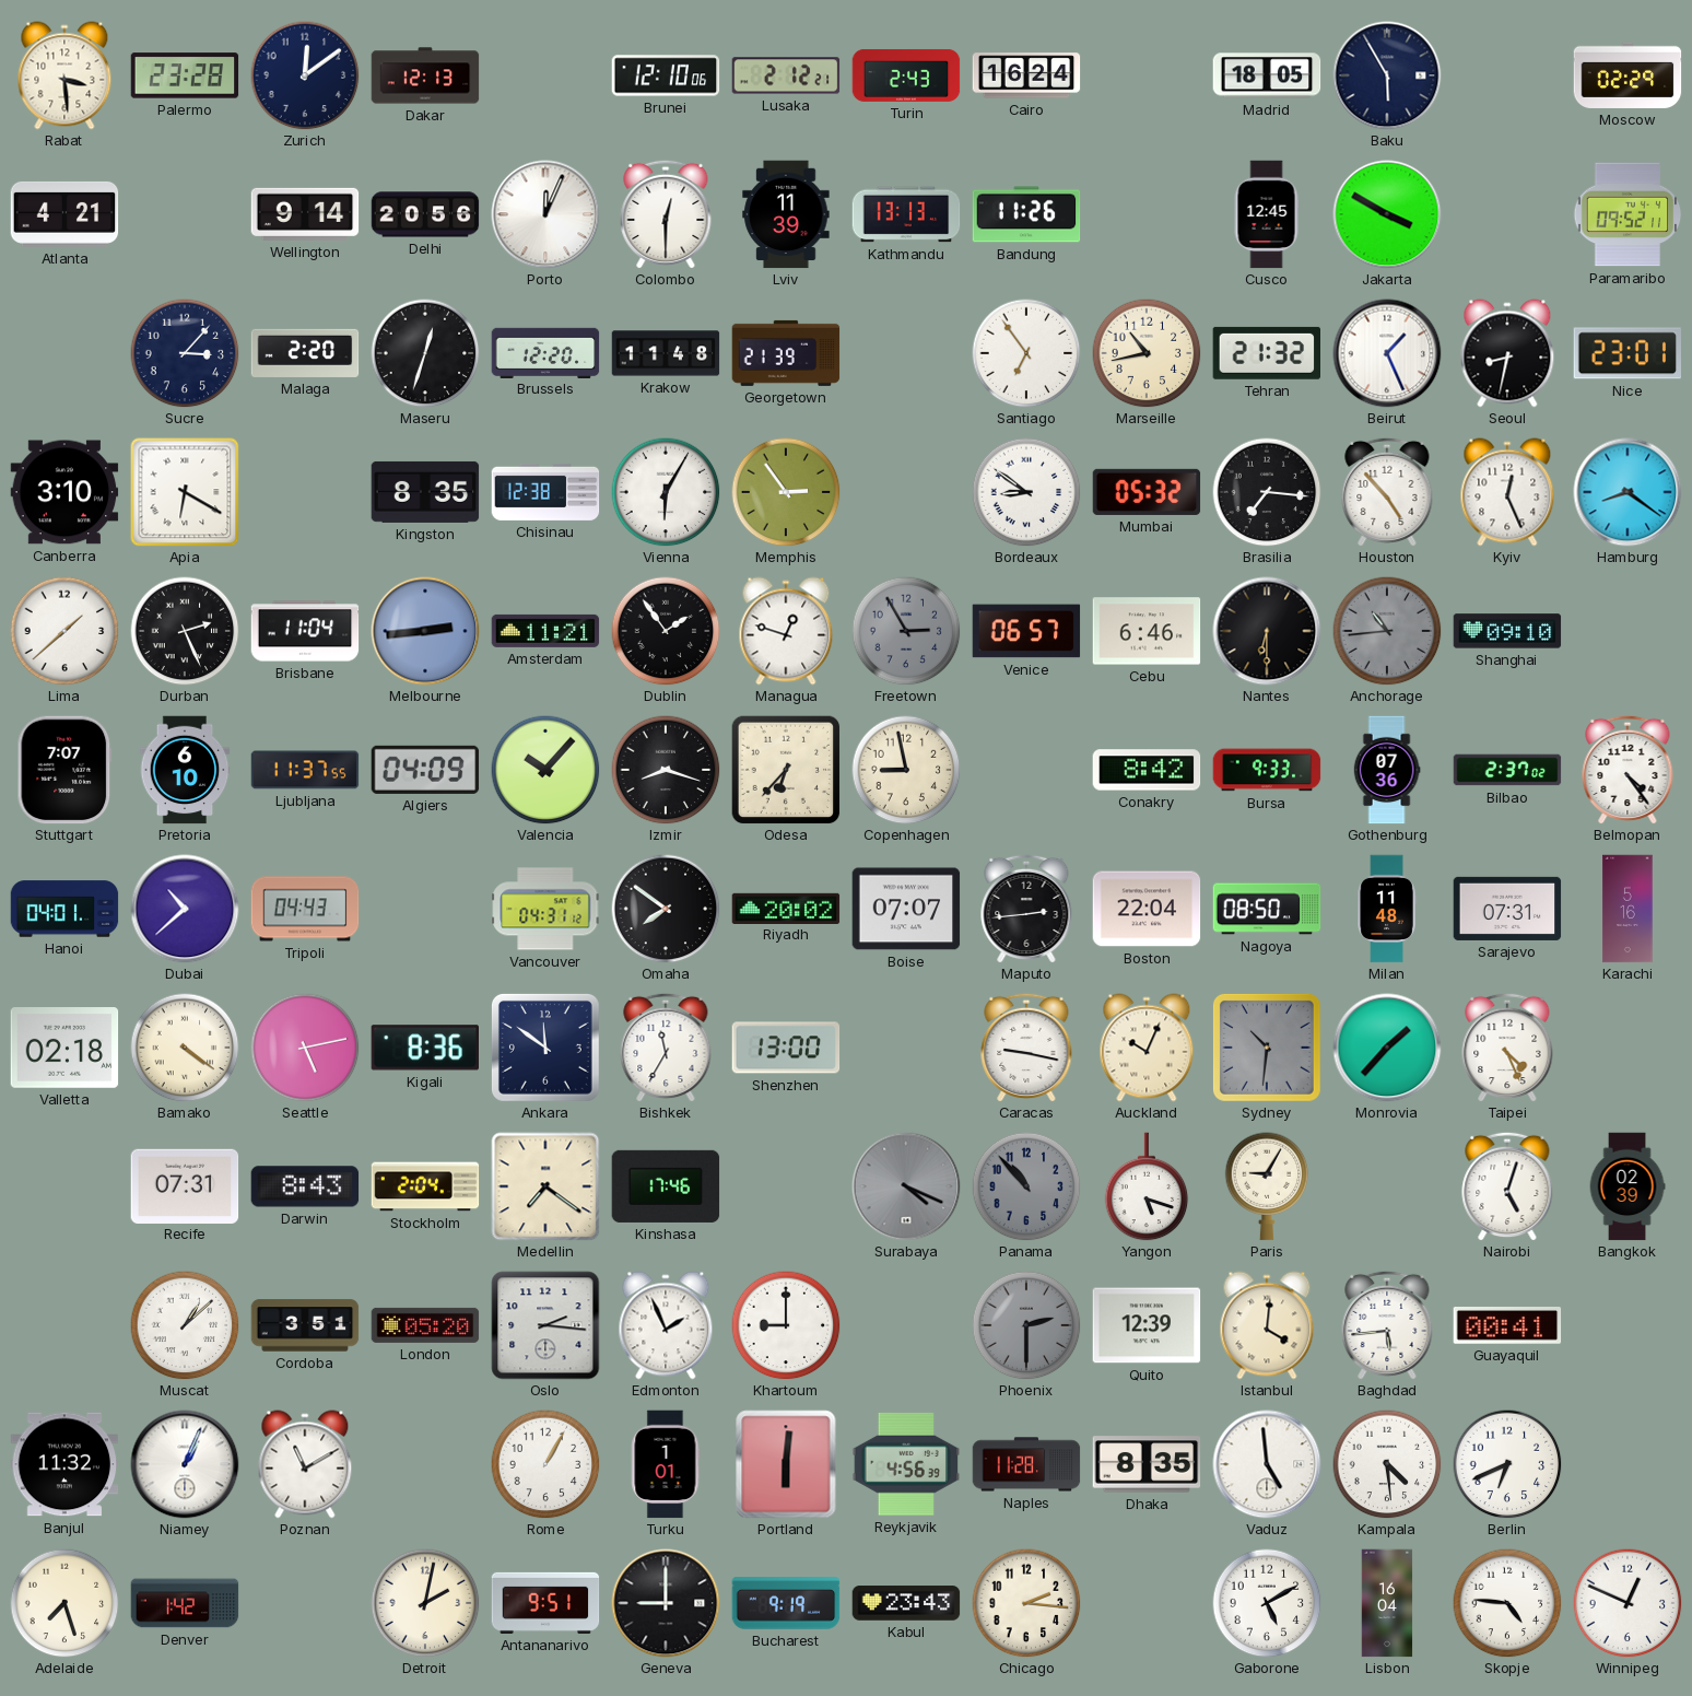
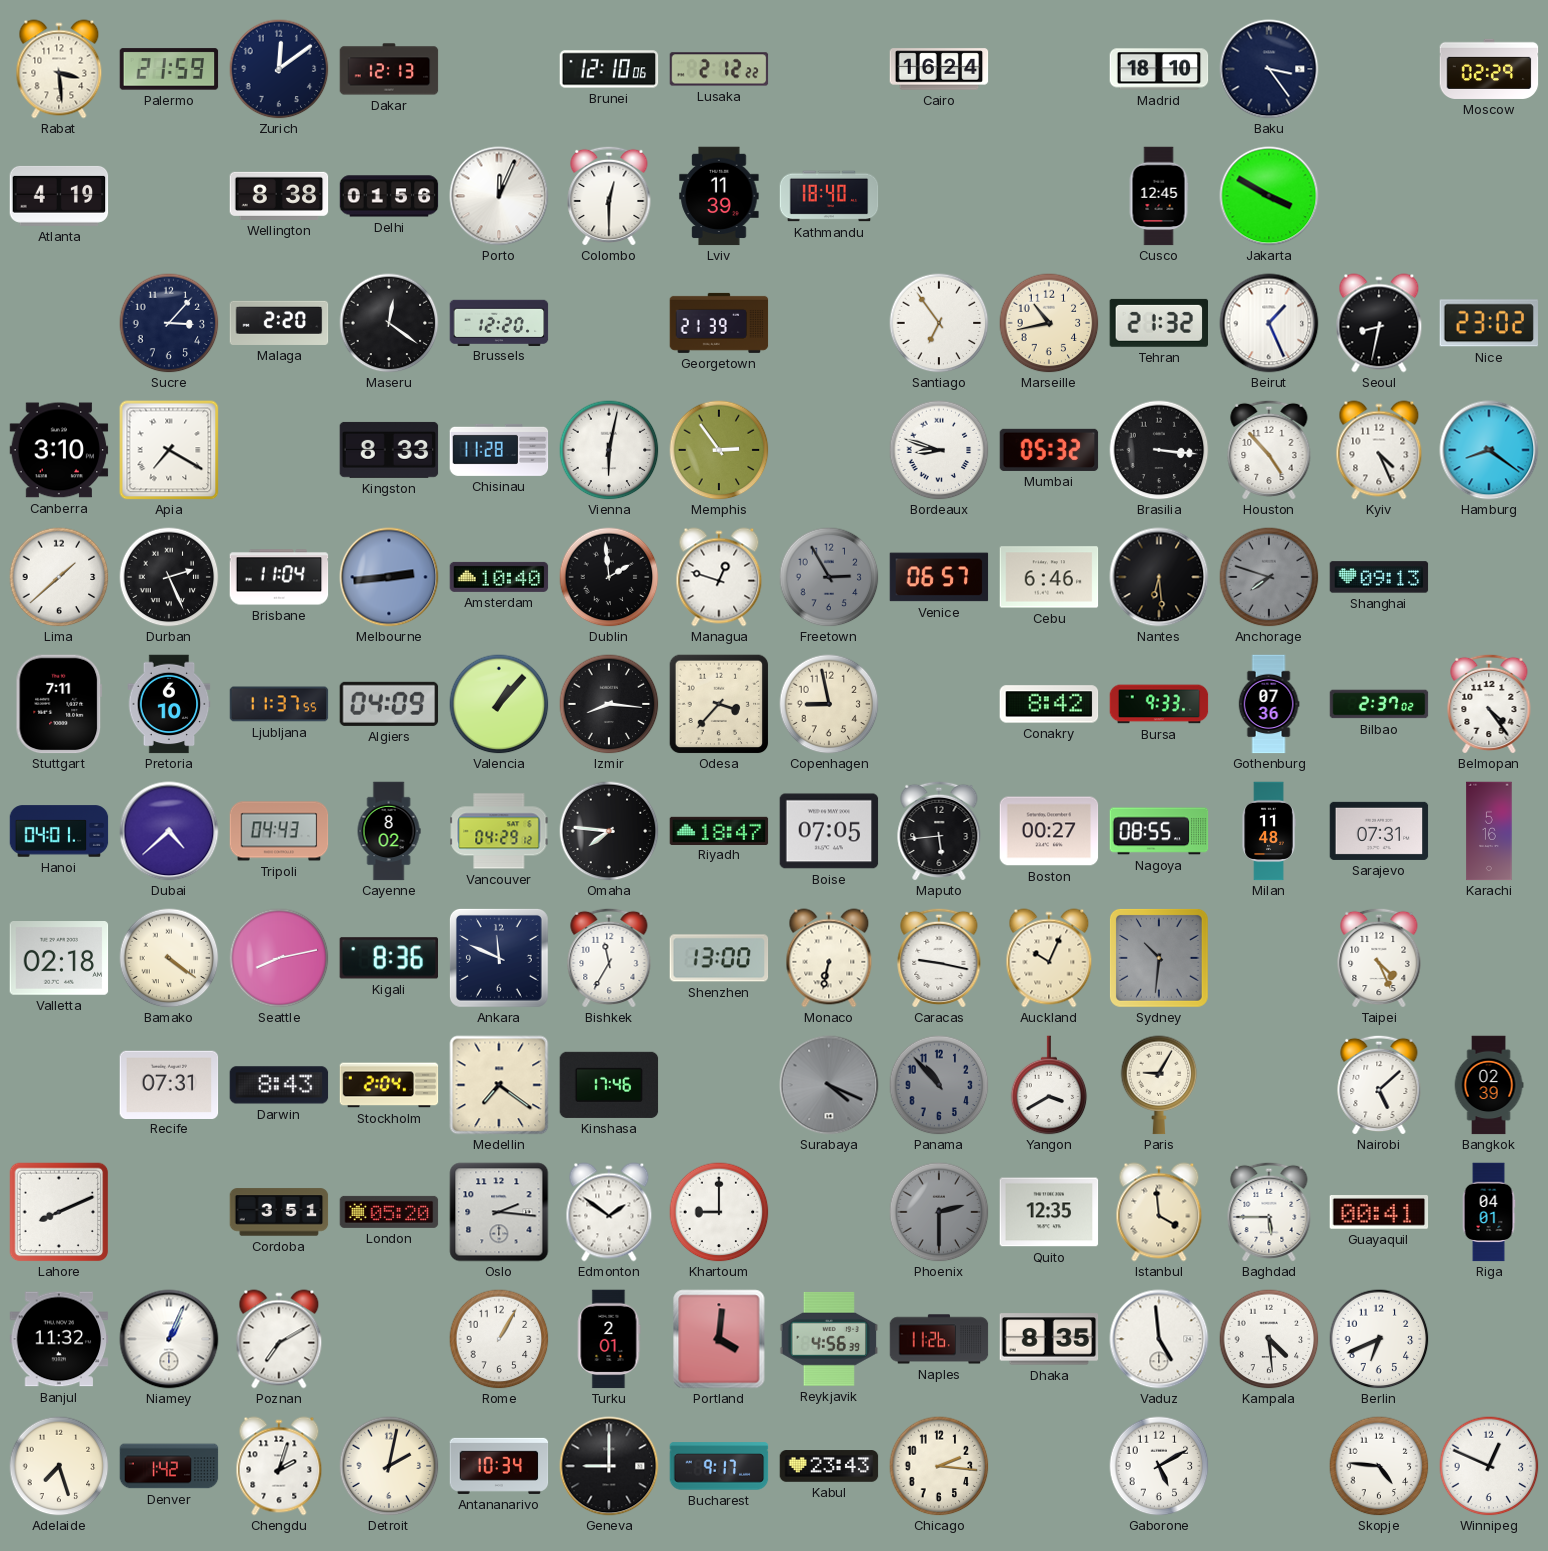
Palermo: 23:28 -> 21:59 (169, 69)
Lusaka: 2:12:21 -> 2:12:22 (719, 69)
Turin: 2:43 -> none (906, 75)
Madrid: 18:05 -> 18:10 (1159, 69)
Baku: 5:55 -> 3:24 (1269, 69)
Atlanta: 4:21 -> 4:19 (59, 196)
Wellington: 9:14 -> 8:38 (279, 196)
Delhi: 20:56 -> 01:56 (389, 196)
Kathmandu: 13:13 -> 18:40 (829, 196)
Bandung: 11:26 -> none (1026, 214)
Paramaribo: 09:52 -> none (1628, 214)
Maseru: 12:33 -> 12:21 (389, 323)
Krakow: 11:48 -> none (666, 353)
Nice: 23:01 -> 23:02 (1488, 323)
Apia: 6:20 -> 7:20 (169, 450)
Kingston: 8:35 -> 8:33 (389, 450)
Chisinau: 12:38 -> 11:28 (499, 450)
Vienna: 6:05 -> 6:02 (609, 450)
Bordeaux: 8:51 -> 8:48 (939, 450)
Brasilia: 7:16 -> 3:16 (1159, 450)
Kyiv: 12:26 -> 4:26 (1379, 450)
Amsterdam: 11:21 -> 10:40 (499, 577)
Dublin: 1:54 -> 1:59 (609, 577)
Nantes: 6:30 -> 6:29 (1159, 577)
Anchorage: 10:44 -> 7:48 (1269, 577)
Shanghai: 09:10 -> 09:13 (1379, 577)
Stuttgart: 7:07 -> 7:11 (59, 704)
Valencia: 10:07 -> 1:07 (499, 704)
Izmir: 8:18 -> 8:16 (609, 704)
Odesa: 6:37 -> 3:37 (719, 704)
Dubai: 10:38 -> 4:38 (169, 831)
Cayenne: none -> 8:02 (389, 831)
Vancouver: 04:31 -> 04:29 (499, 831)
Omaha: 7:51 -> 7:46 (609, 831)
Riyadh: 20:02 -> 18:47 (719, 830)
Boise: 07:07 -> 07:05 (829, 831)
Maputo: 2:44 -> 5:44 (939, 831)
Boston: 22:04 -> 00:27 (1049, 831)
Nagoya: 08:50 -> 08:55 (1159, 831)
Seattle: 5:13 -> 8:13 (279, 958)
Ankara: 11:51 -> 11:49 (499, 958)
Monaco: none -> 6:32 (829, 958)
Monrovia: 1:37 -> none (1387, 1048)
Yangon: 5:18 -> 3:40 (1049, 1085)
Nairobi: 5:03 -> 5:08 (1379, 1085)
Lahore: none -> 8:11 (59, 1212)
Muscat: 1:08 -> none (185, 1325)
Edmonton: 1:56 -> 1:51 (609, 1212)
Quito: 12:39 -> 12:35 (1049, 1212)
Istanbul: 4:01 -> 3:59 (1159, 1212)
Baghdad: 5:44 -> 5:45 (1269, 1212)
Riga: none -> 04:01 (1489, 1212)
Poznan: 11:10 -> 7:10 (279, 1339)
Turku: 1:01 -> 2:01 (609, 1339)
Portland: 6:01 -> 4:01 (719, 1339)
Naples: 11:28 -> 11:26 (939, 1339)
Chengdu: none -> 2:03 (279, 1466)
Antananarivo: 9:51 -> 10:34 (499, 1466)
Bucharest: 9:19 -> 9:17 (719, 1466)
Lisbon: 16:04 -> none (1387, 1603)
